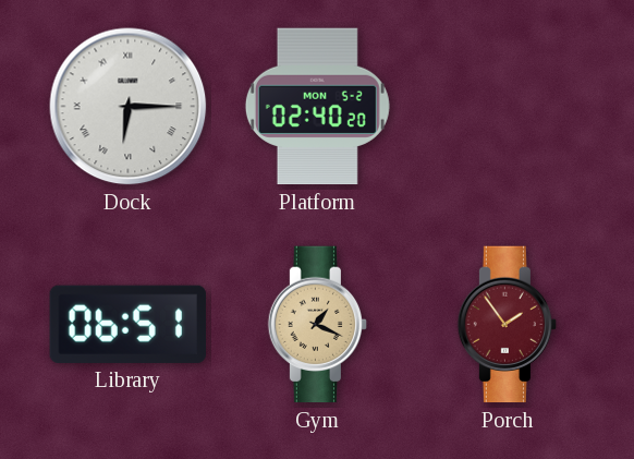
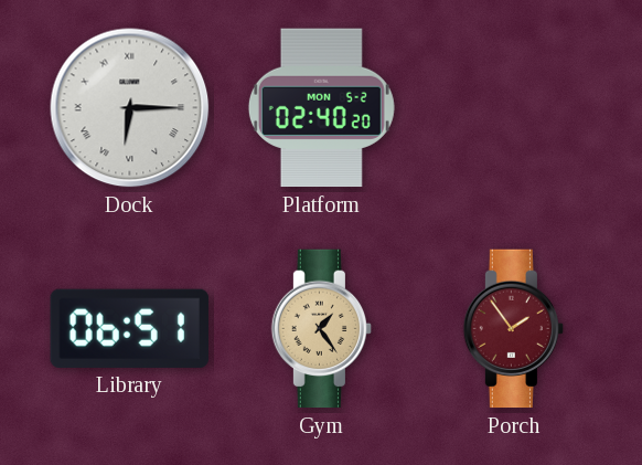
Gym: 1:19 -> 1:24 (322, 329)
